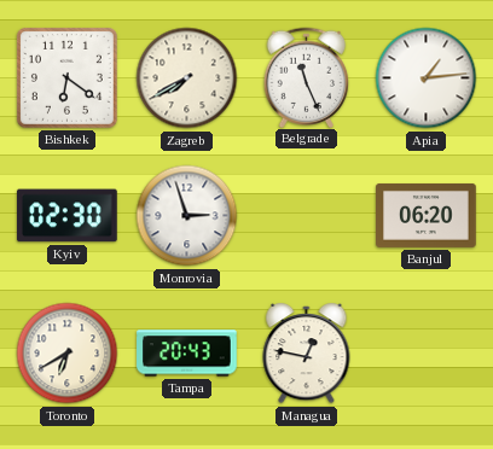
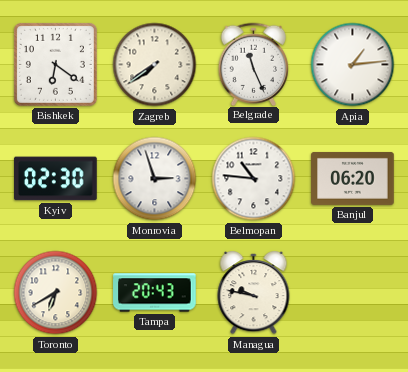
Zagreb: 7:40 -> 7:39 (155, 65)
Belmopan: none -> 10:46 (254, 179)
Managua: 12:47 -> 9:47 (254, 294)
